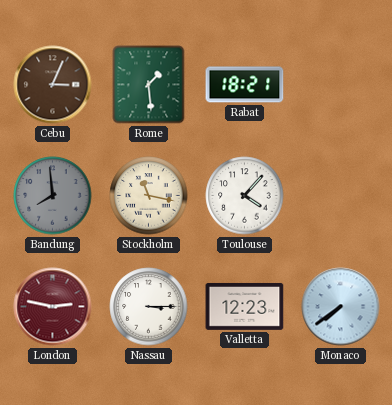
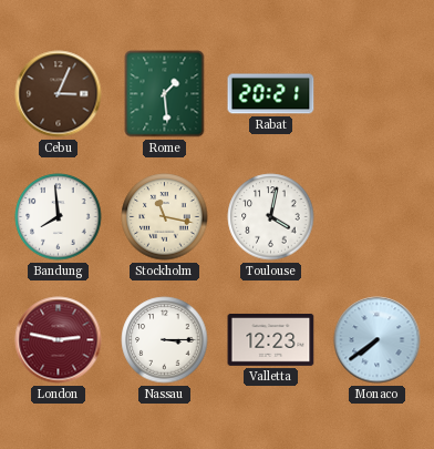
Rabat: 18:21 -> 20:21 (271, 94)
Bandung dial: grey -> white (59, 217)
Toulouse: 4:07 -> 4:02 (271, 217)
